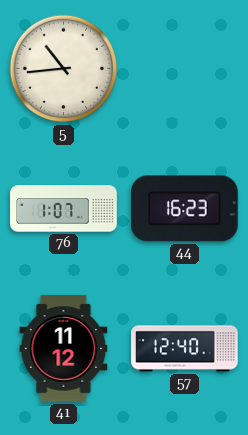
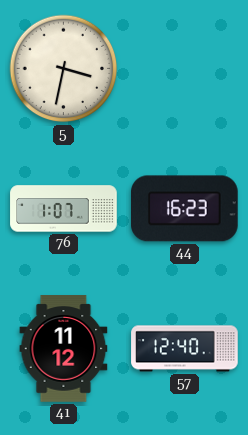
5: 10:44 -> 3:32 (64, 69)
